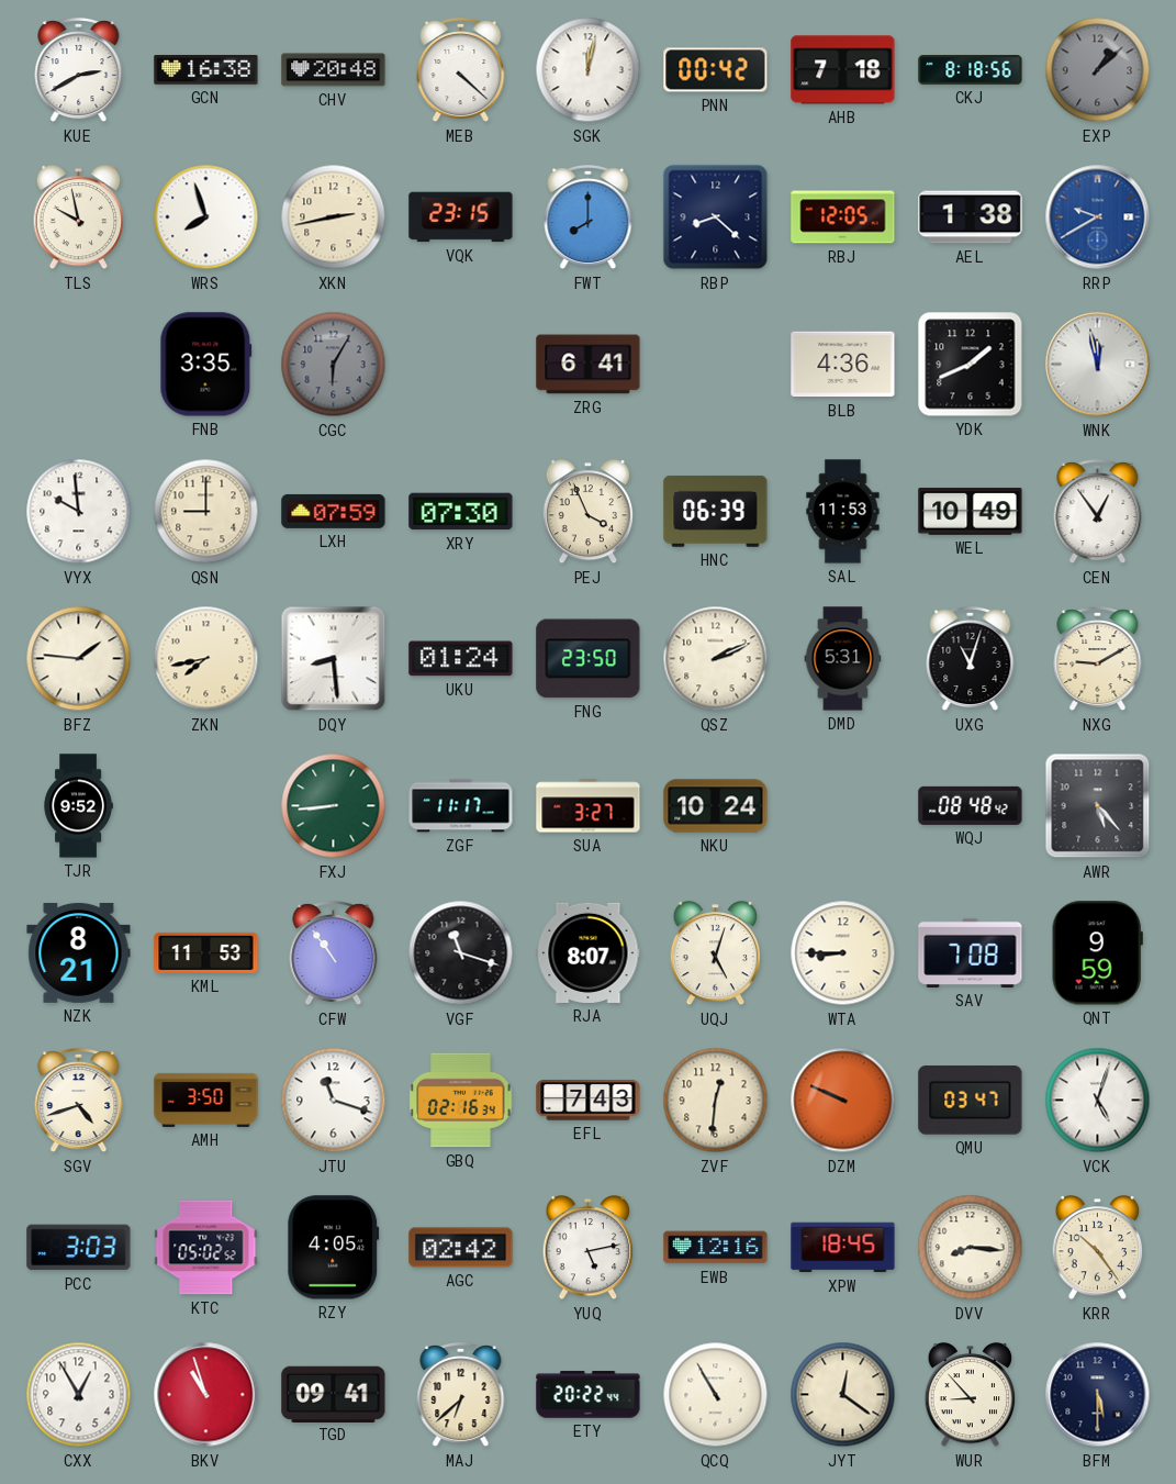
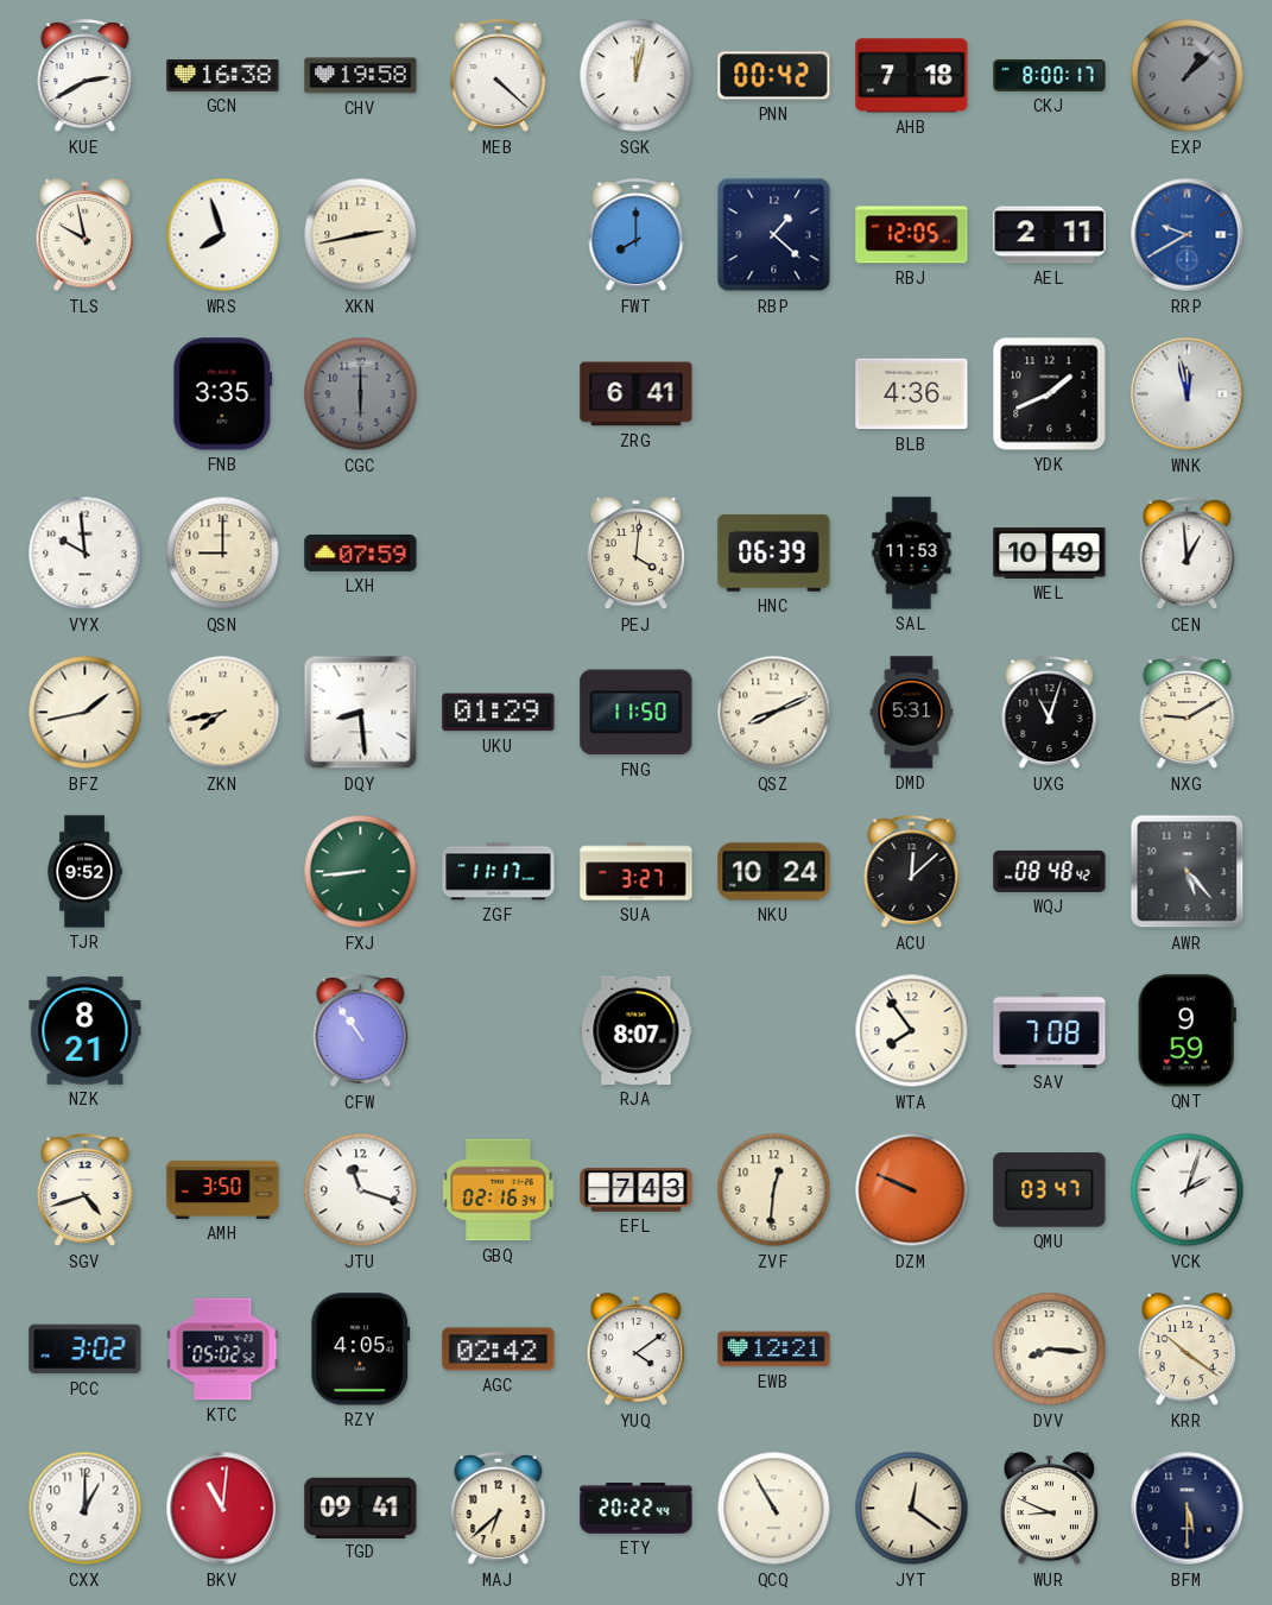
CHV: 20:48 -> 19:58 (361, 76)
CKJ: 8:18 -> 8:00 (1050, 76)
VQK: 23:15 -> none (461, 217)
RBP: 8:22 -> 1:22 (774, 235)
AEL: 1:38 -> 2:11 (1050, 235)
CGC: 6:05 -> 6:00 (361, 394)
XRY: 07:30 -> none (461, 512)
PEJ: 3:56 -> 4:01 (637, 554)
CEN: 12:54 -> 12:59 (1188, 555)
BFZ: 1:46 -> 1:43 (86, 713)
UKU: 01:24 -> 01:29 (499, 713)
FNG: 23:50 -> 11:50 (637, 713)
QSZ: 2:11 -> 8:11 (774, 713)
ACU: none -> 12:08 (912, 873)
KML: 11:53 -> none (206, 952)
VGF: 11:18 -> none (461, 953)
UQJ: 5:03 -> none (716, 953)
WTA: 8:45 -> 7:54 (912, 1031)
VCK: 5:03 -> 2:03 (1188, 1190)
PCC: 3:03 -> 3:02 (86, 1350)
YUQ: 5:13 -> 4:09 (637, 1350)
EWB: 12:16 -> 12:21 (774, 1350)
XPW: 18:45 -> none (843, 1248)
KRR: 10:24 -> 10:21 (1188, 1350)
CXX: 12:55 -> 1:00 (86, 1509)
BKV: 10:57 -> 11:01 (223, 1509)
WUR: 8:53 -> 8:49 (1050, 1509)
